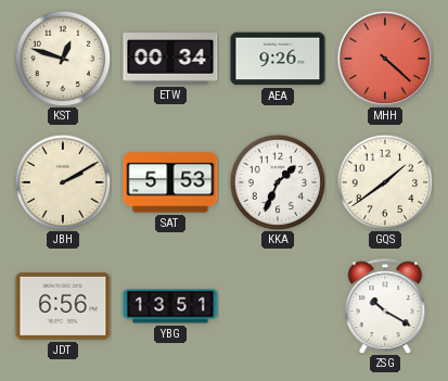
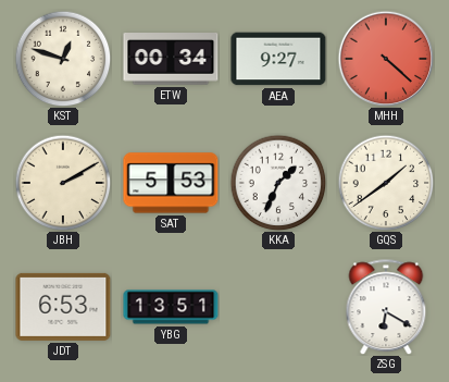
AEA: 9:26 -> 9:27 (278, 59)
JDT: 6:56 -> 6:53 (63, 307)
ZSG: 10:20 -> 6:20 (386, 307)
